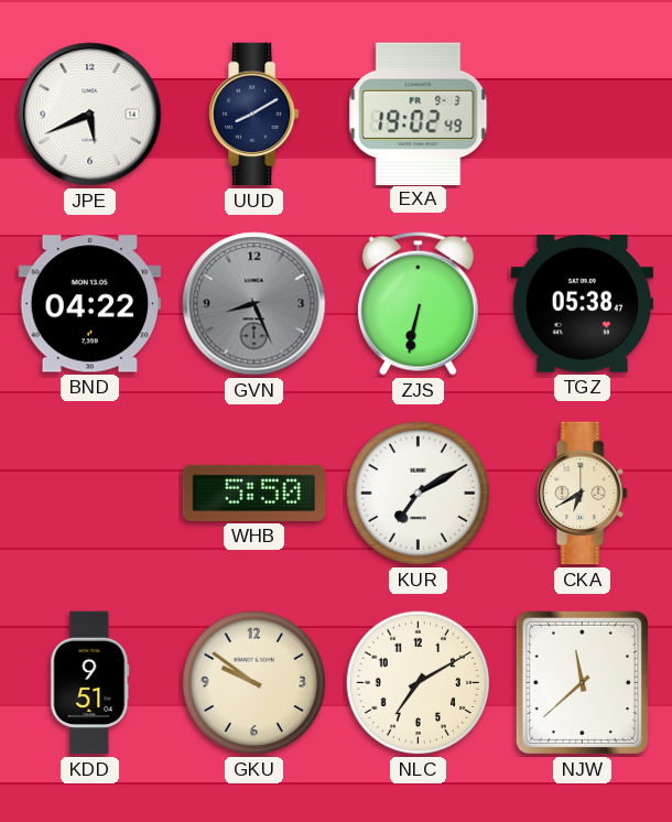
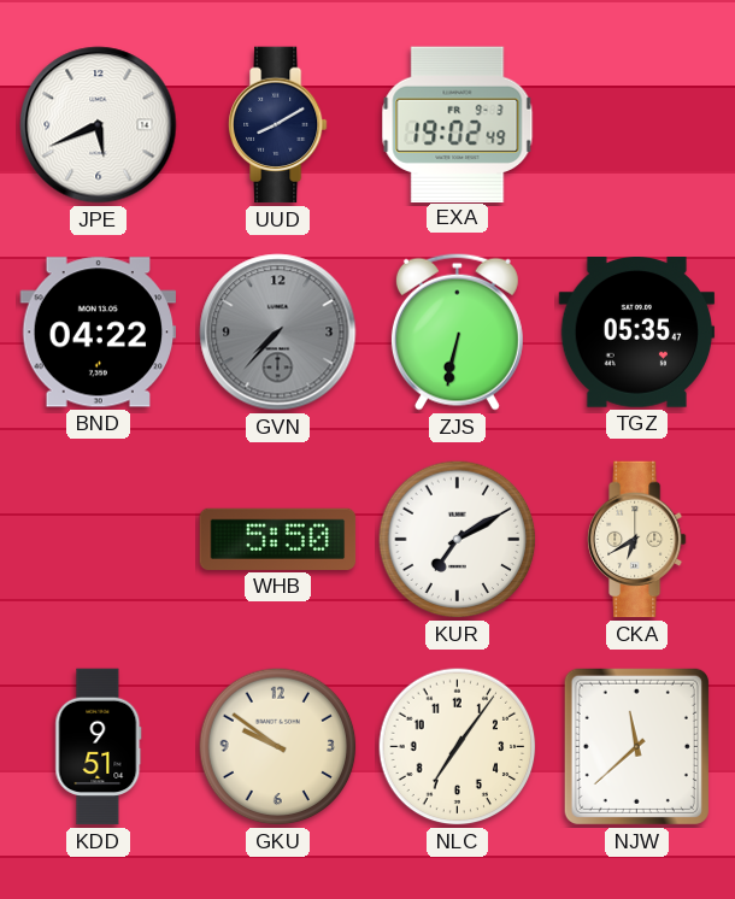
GVN: 8:26 -> 7:37 (278, 333)
TGZ: 05:38 -> 05:35 (637, 333)
NLC: 7:10 -> 7:06 (458, 747)
